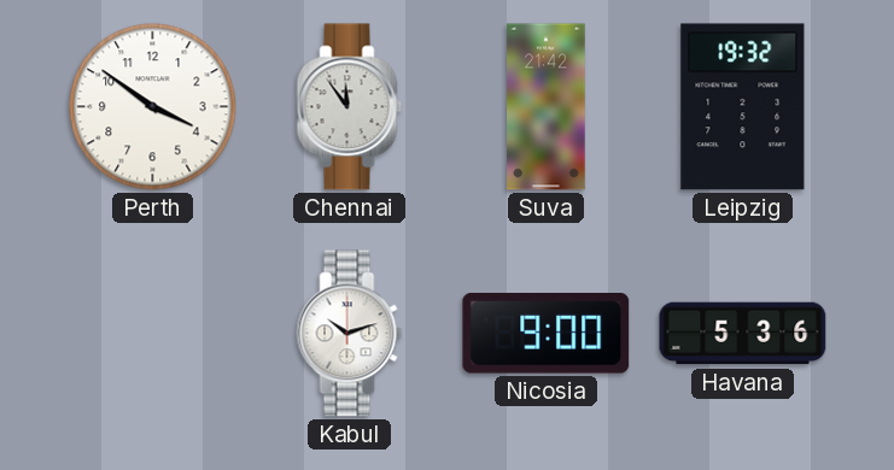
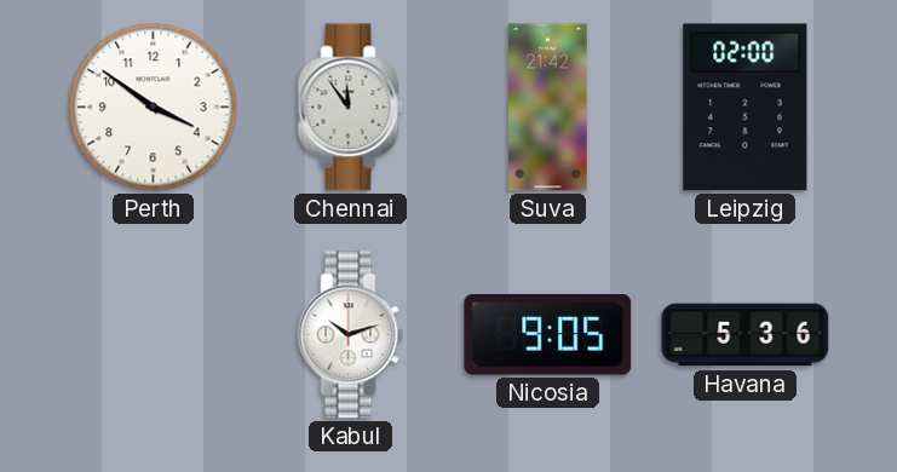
Leipzig: 19:32 -> 02:00 (746, 108)
Nicosia: 9:00 -> 9:05 (548, 335)
